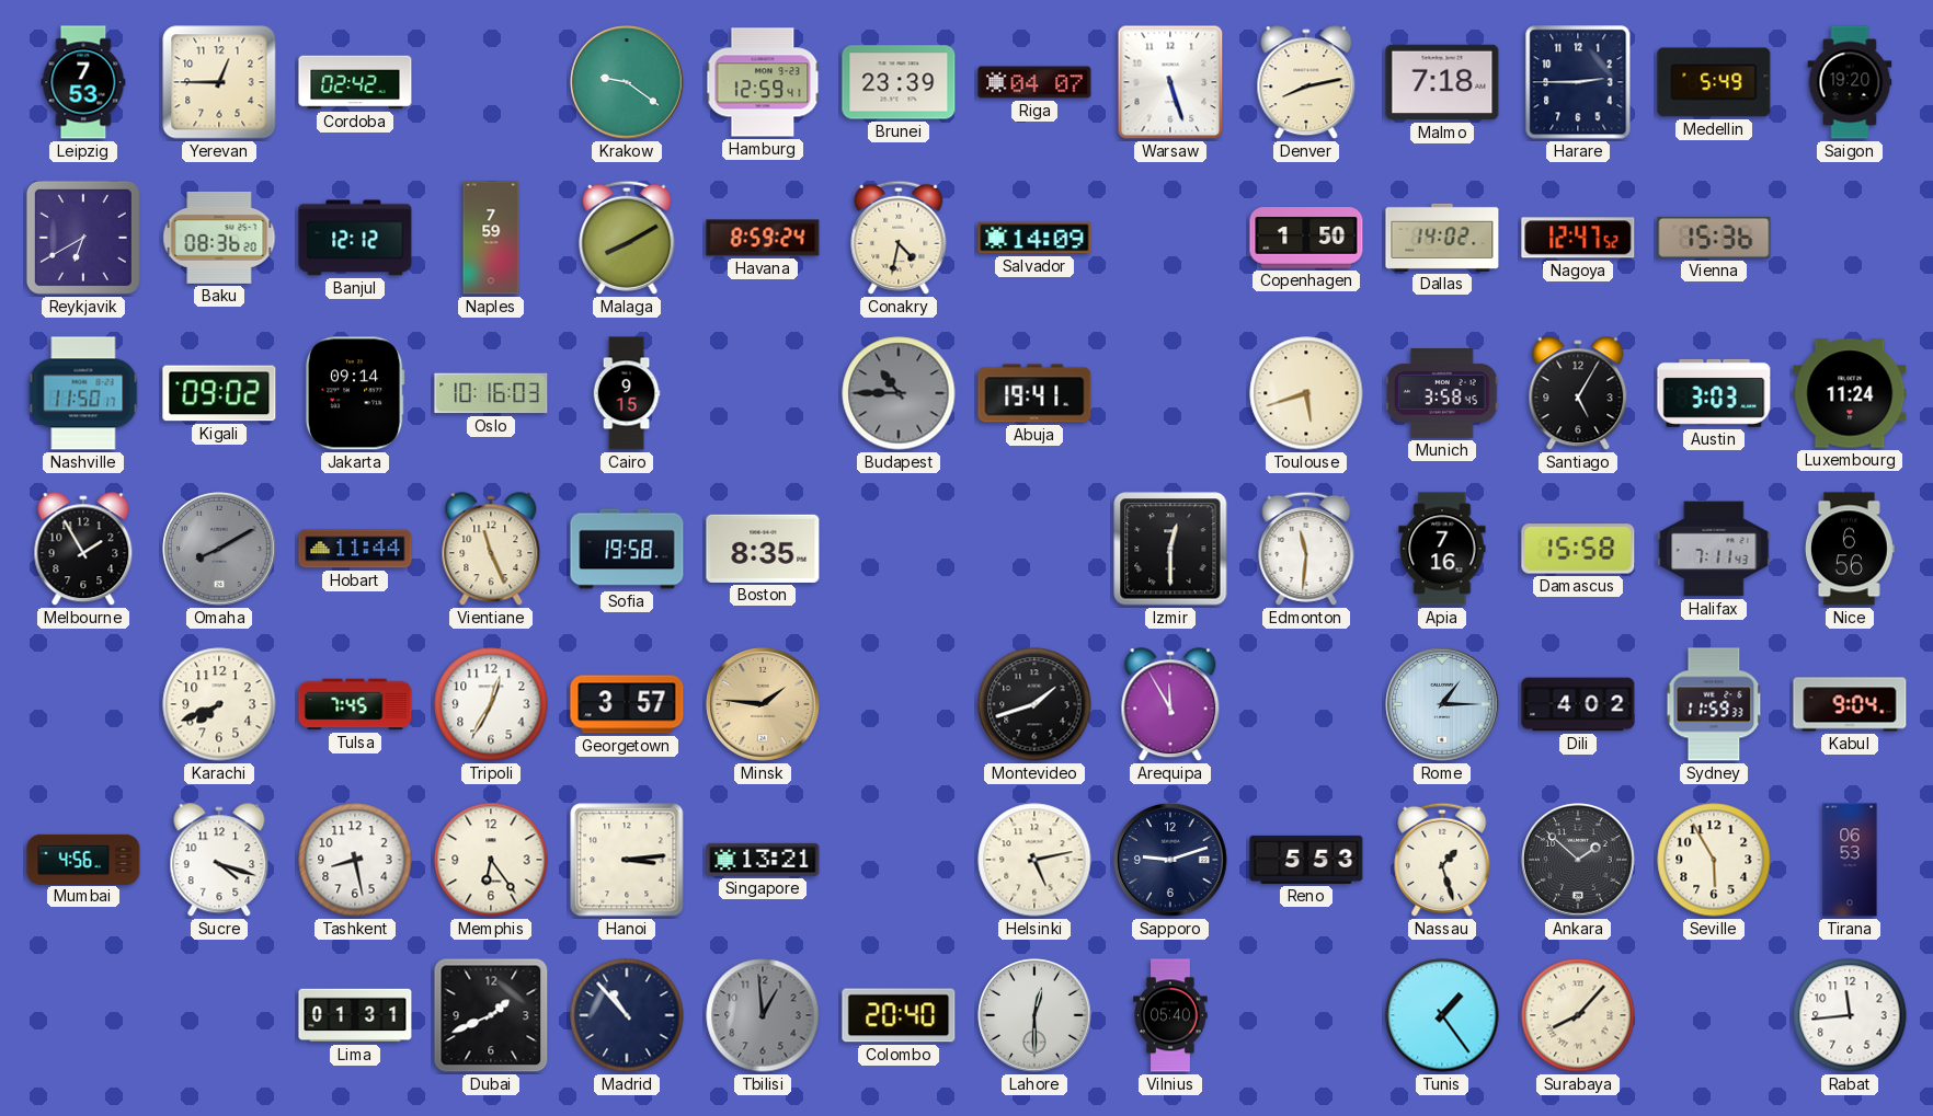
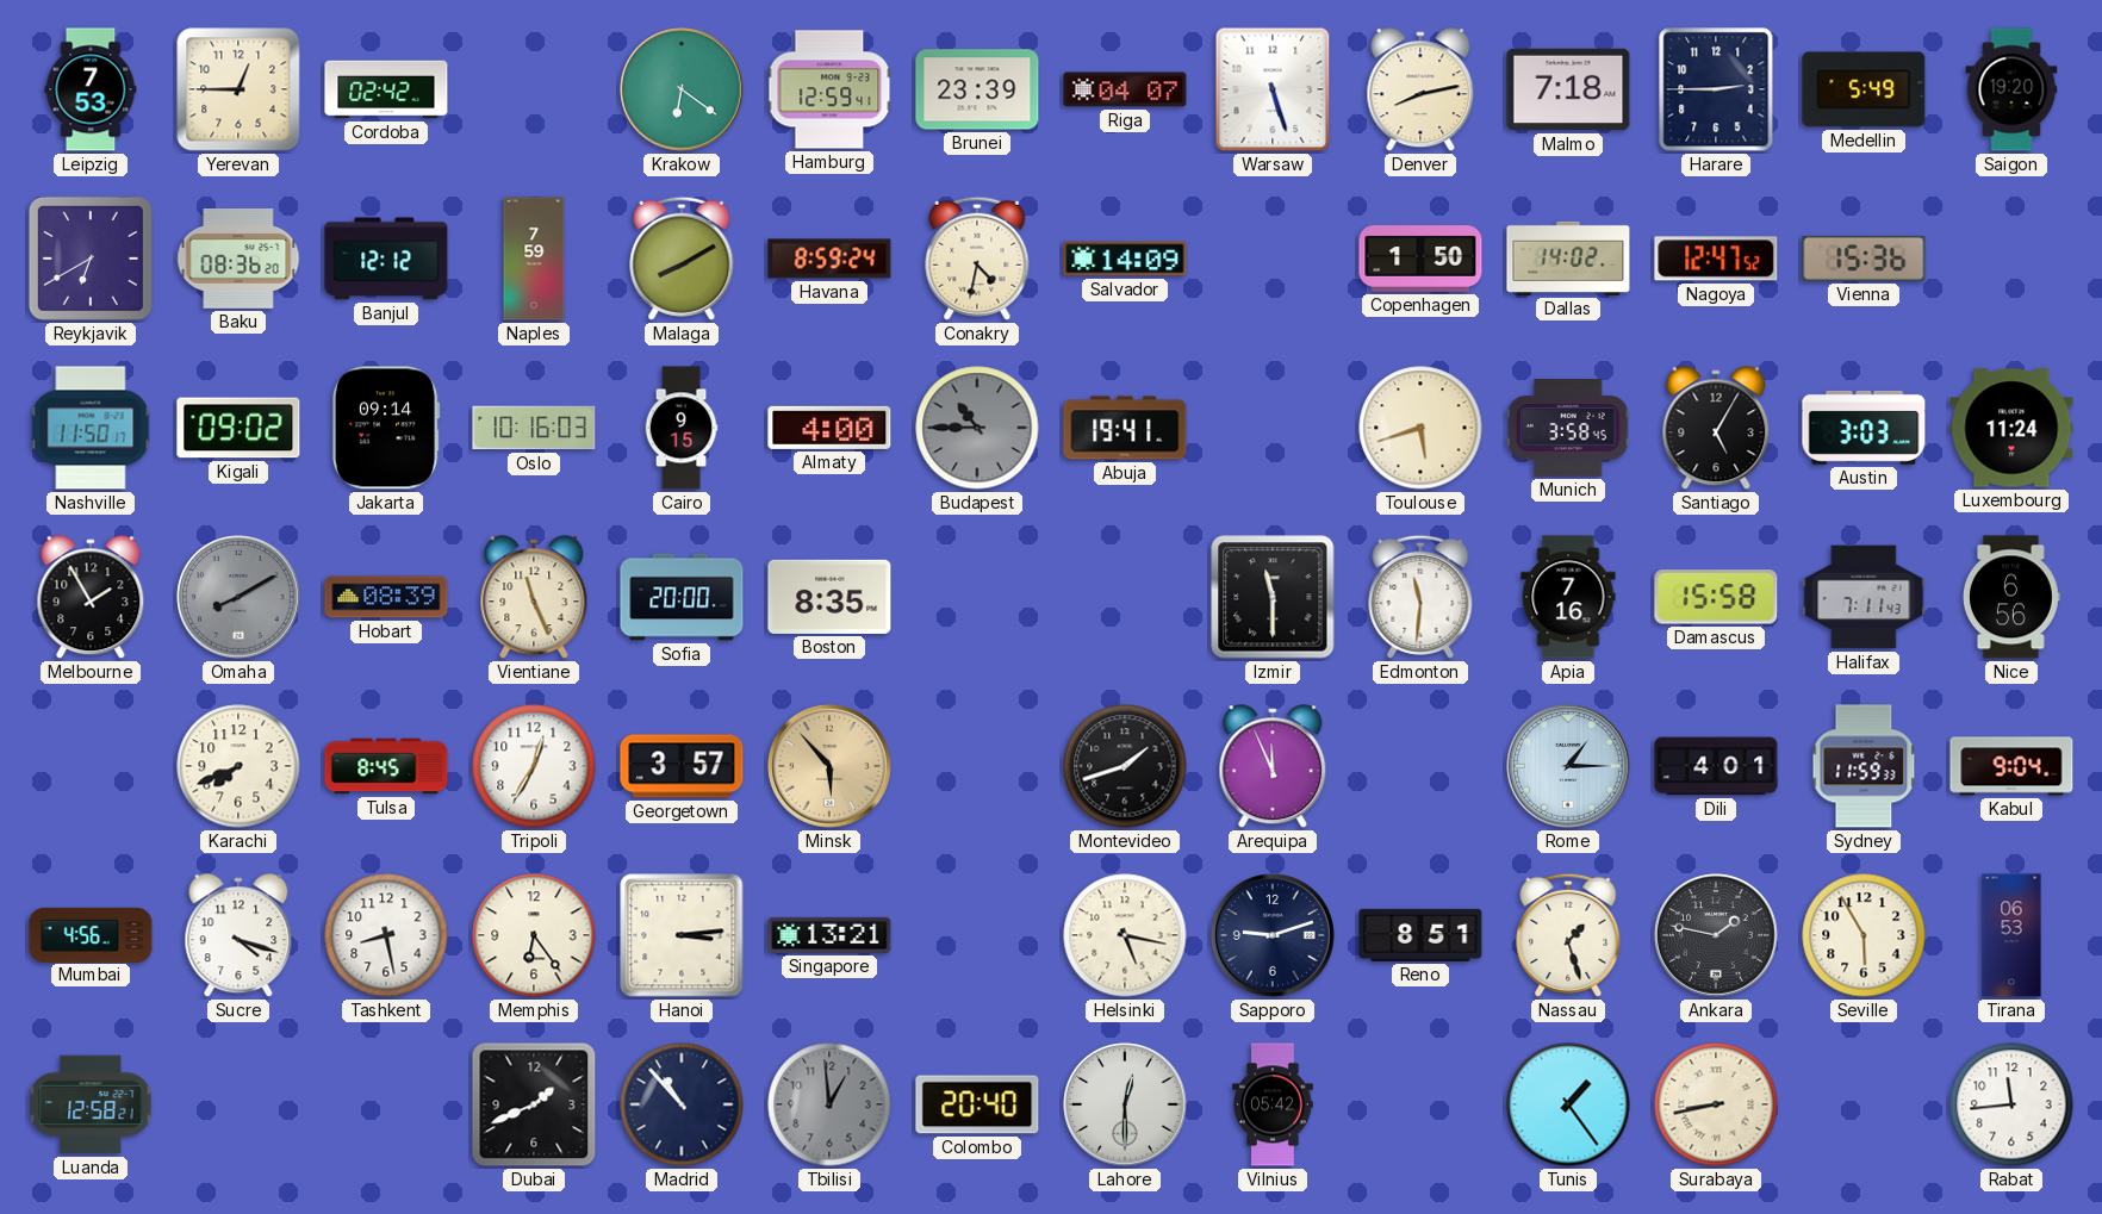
Krakow: 9:21 -> 6:21 (682, 89)
Almaty: none -> 4:00 (829, 428)
Hobart: 11:44 -> 08:39 (386, 597)
Sofia: 19:58 -> 20:00 (682, 597)
Izmir: 12:30 -> 11:30 (1273, 597)
Tulsa: 7:45 -> 8:45 (386, 766)
Minsk: 1:46 -> 5:53 (829, 766)
Arequipa: 11:55 -> 11:56 (1273, 767)
Dili: 4:02 -> 4:01 (1716, 766)
Helsinki: 5:13 -> 5:17 (1125, 935)
Reno: 5:53 -> 8:51 (1420, 935)
Ankara: 1:52 -> 1:47 (1716, 935)
Luanda: none -> 12:58 (91, 1104)
Lima: 01:31 -> none (355, 1015)
Vilnius: 05:40 -> 05:42 (1273, 1104)
Surabaya: 8:07 -> 8:43 (1716, 1104)
